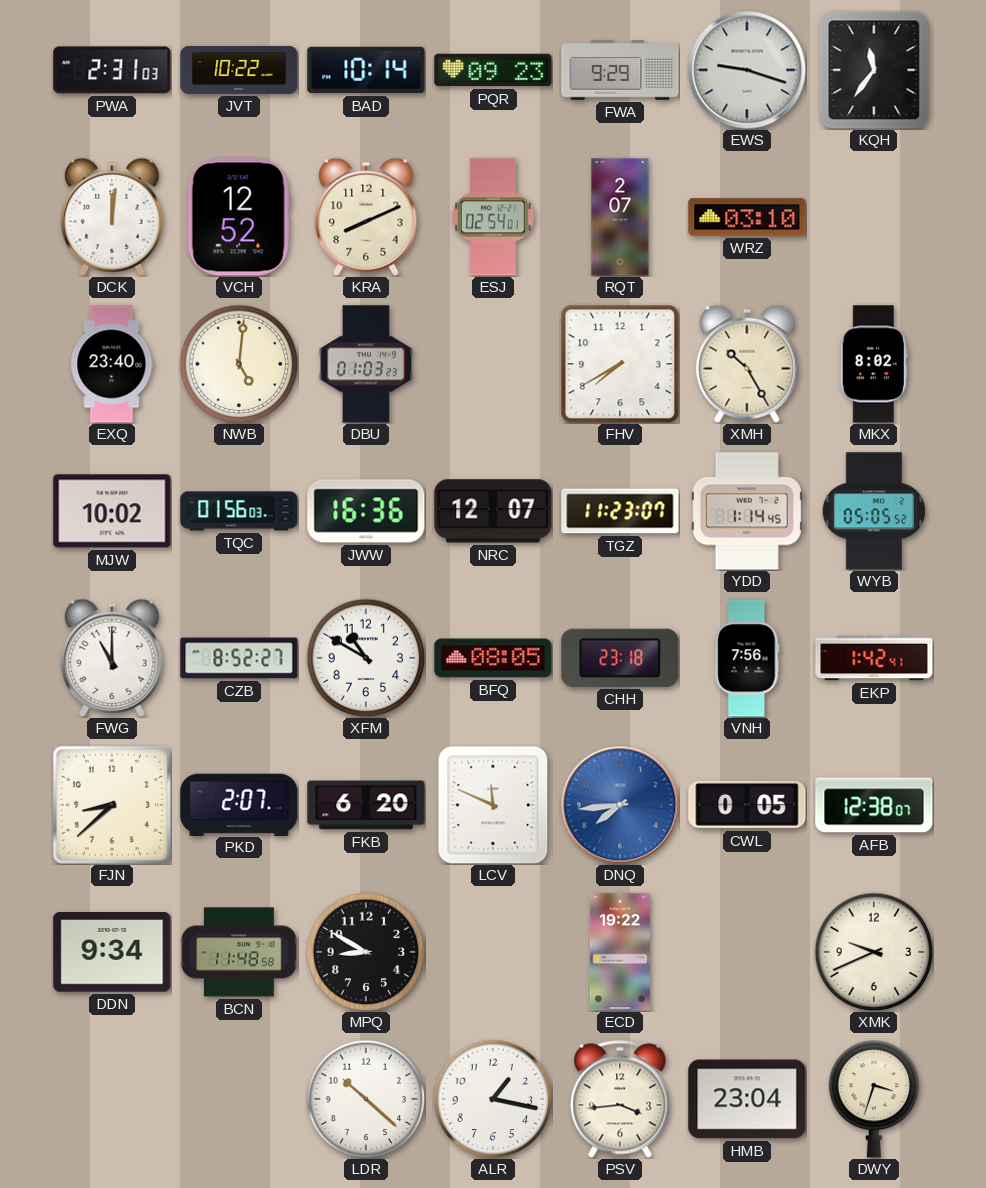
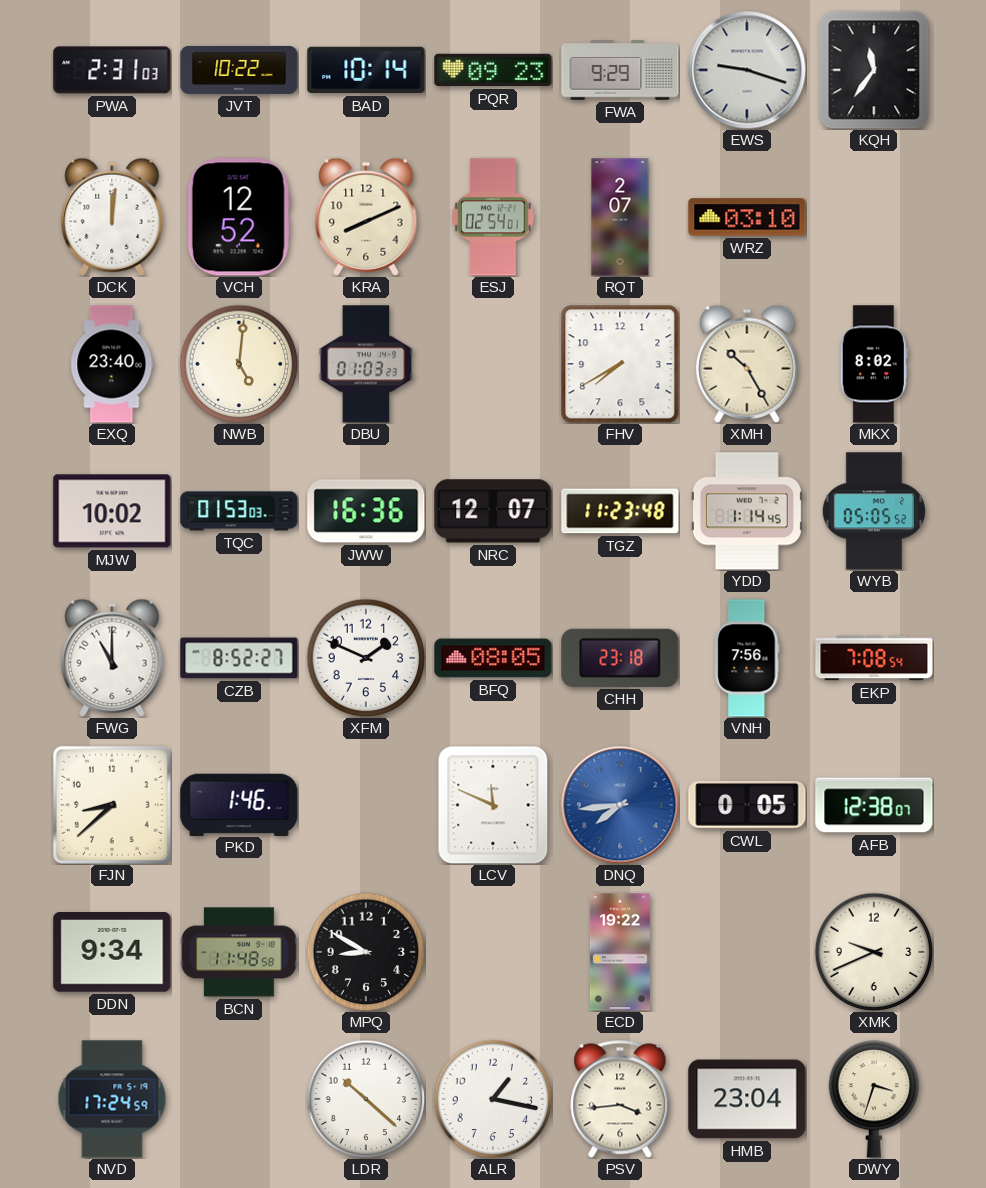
TQC: 01:56 -> 01:53 (239, 511)
TGZ: 11:23:07 -> 11:23:48 (620, 511)
XFM: 10:50 -> 1:49 (366, 658)
EKP: 1:42 -> 7:08 (874, 658)
PKD: 2:07 -> 1:46 (239, 804)
FKB: 6:20 -> none (366, 805)
NVD: none -> 17:24 (112, 1099)
